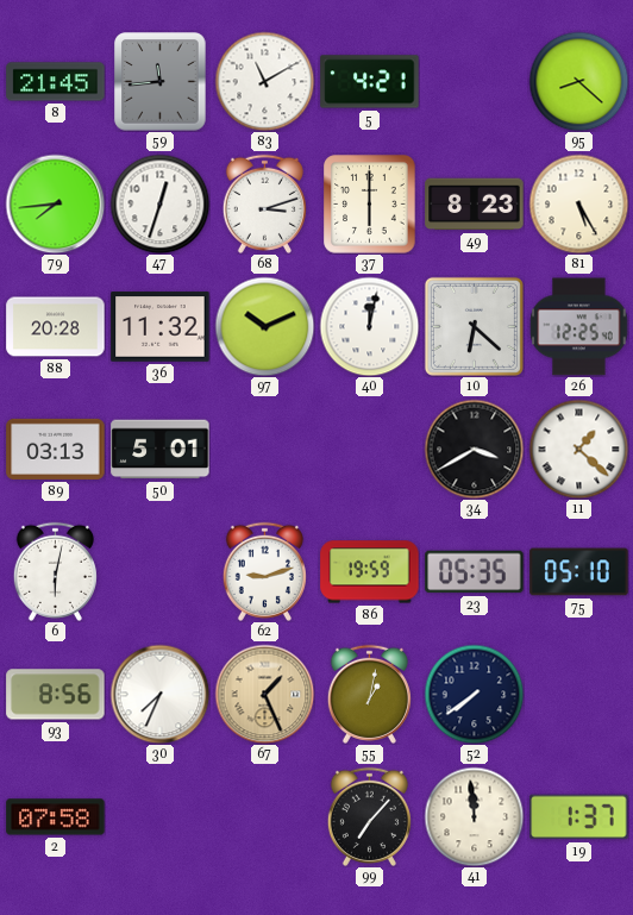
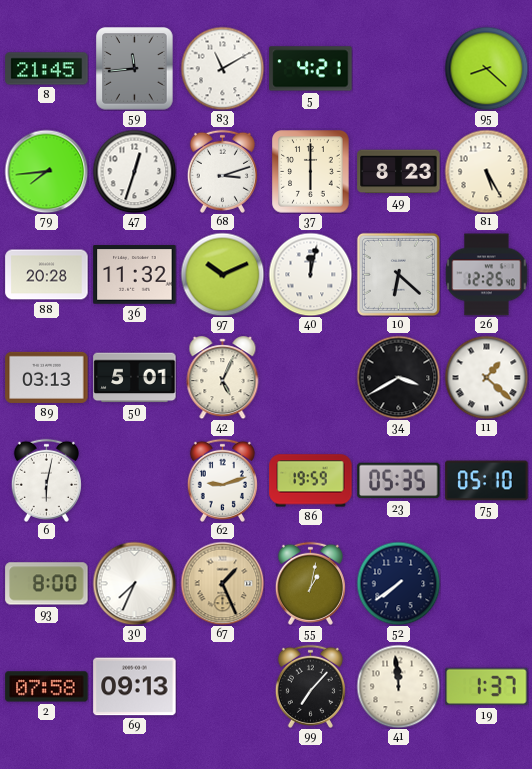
42: none -> 5:04 (223, 378)
93: 8:56 -> 8:00 (47, 584)
69: none -> 09:13 (135, 687)
